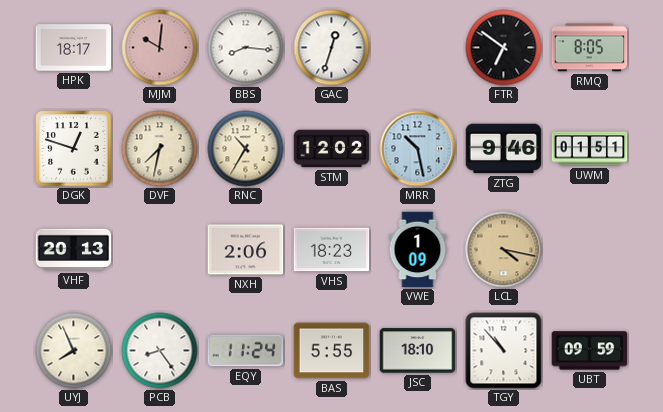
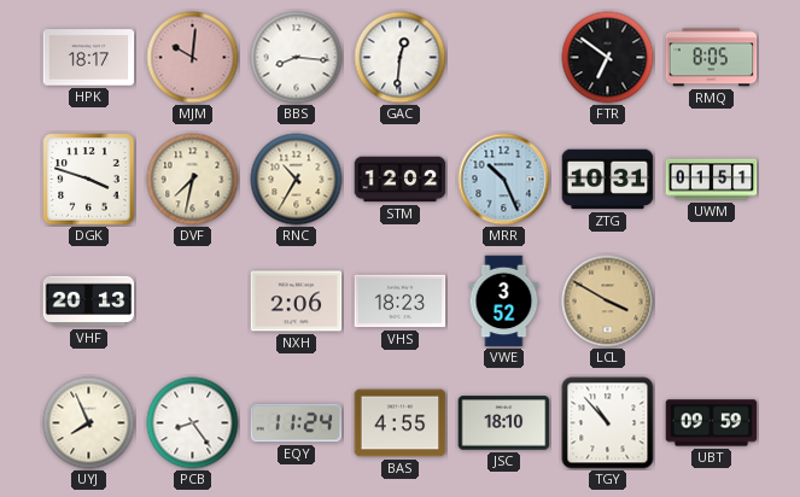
GAC: 12:33 -> 12:31 (401, 58)
DGK: 12:48 -> 3:48 (89, 180)
MRR: 10:28 -> 10:26 (504, 180)
ZTG: 9:46 -> 10:31 (608, 180)
VWE: 1:09 -> 3:52 (504, 302)
LCL: 4:17 -> 3:50 (608, 302)
BAS: 5:55 -> 4:55 (401, 423)
